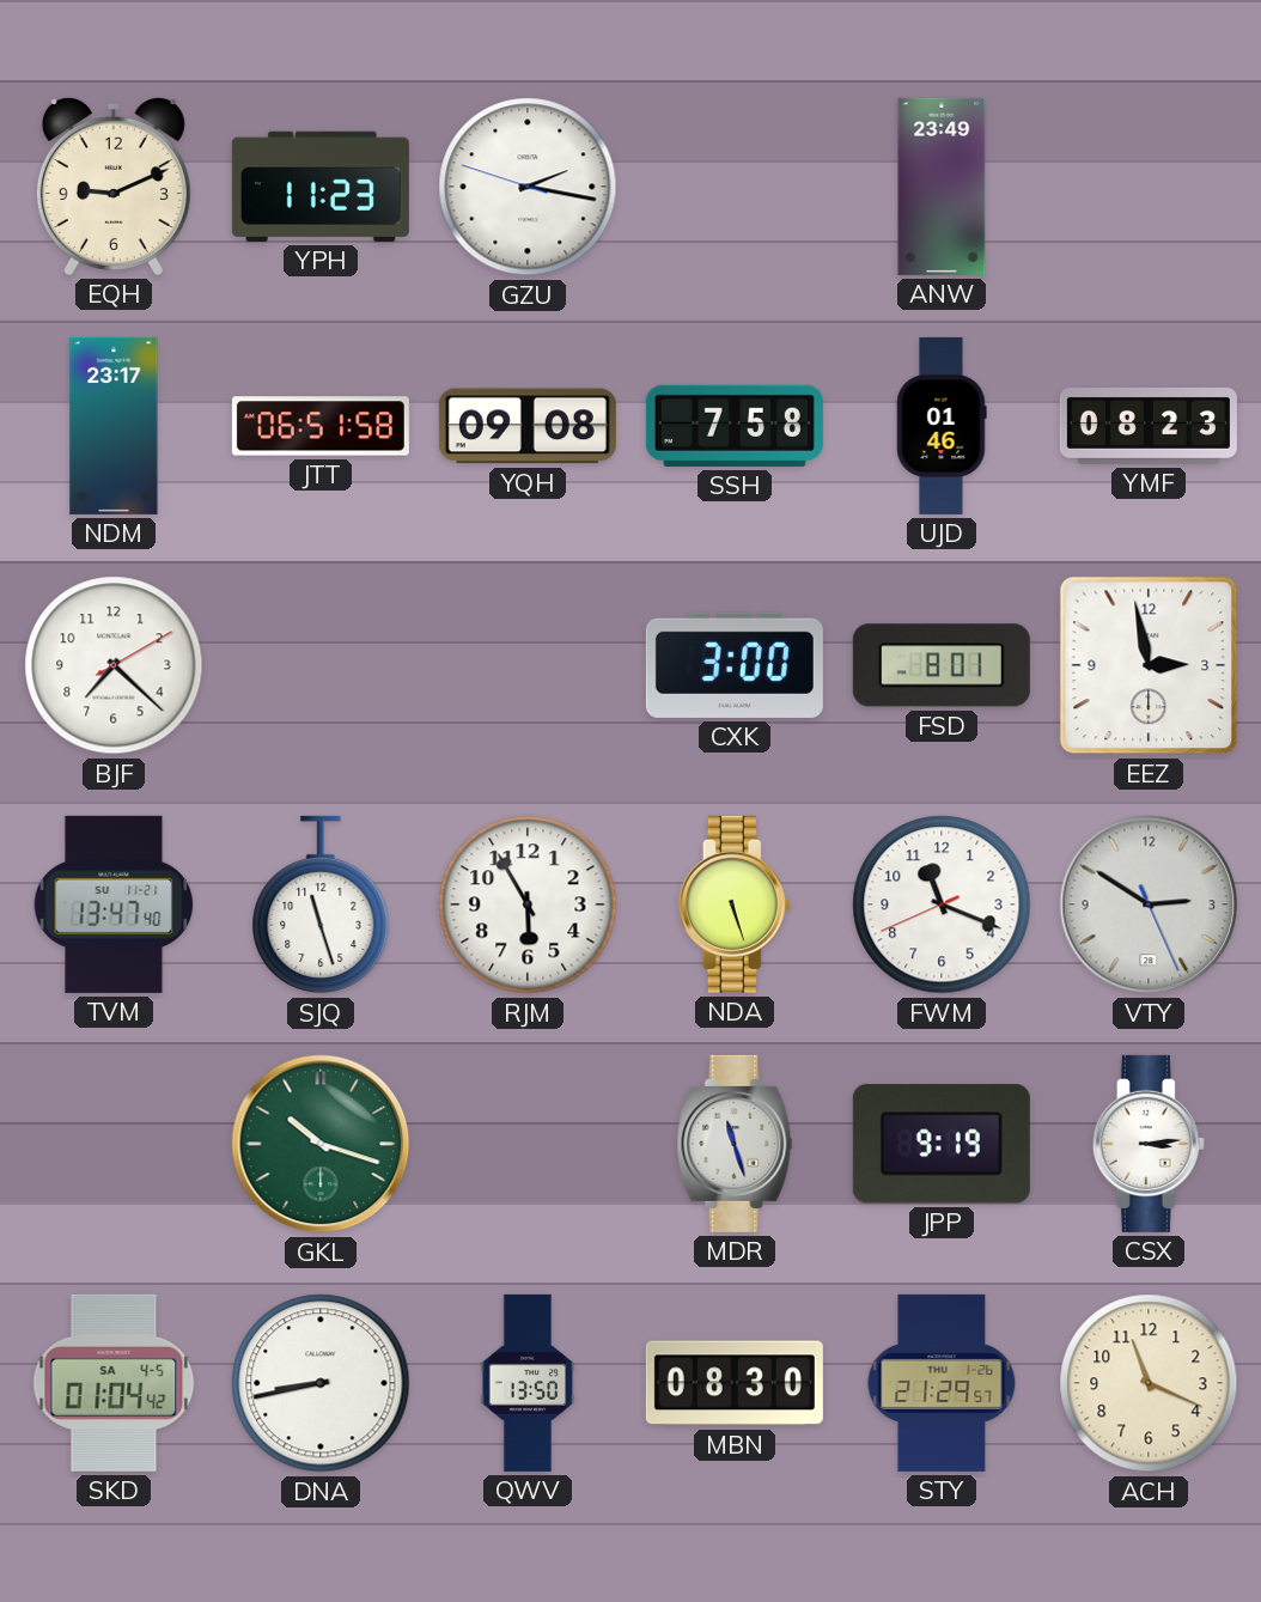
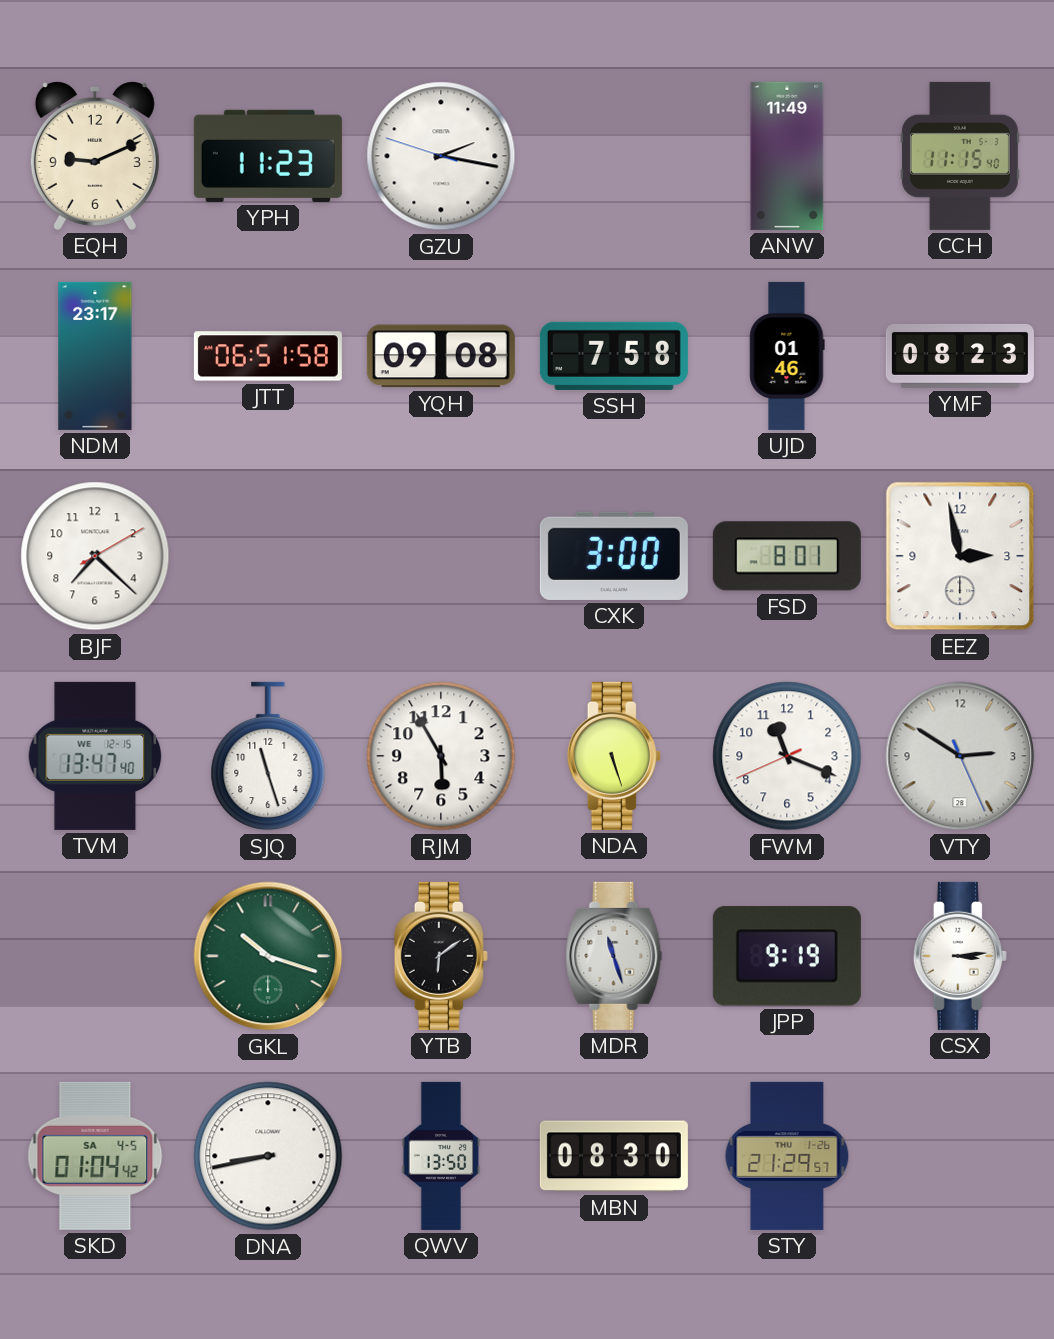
ANW: 23:49 -> 11:49 (787, 156)
CCH: none -> 11:15 (960, 156)
TVM date: SU 11-21 -> WE 12-15 (95, 756)
YTB: none -> 6:09 (441, 956)
ACH: 11:19 -> none (1149, 1383)
